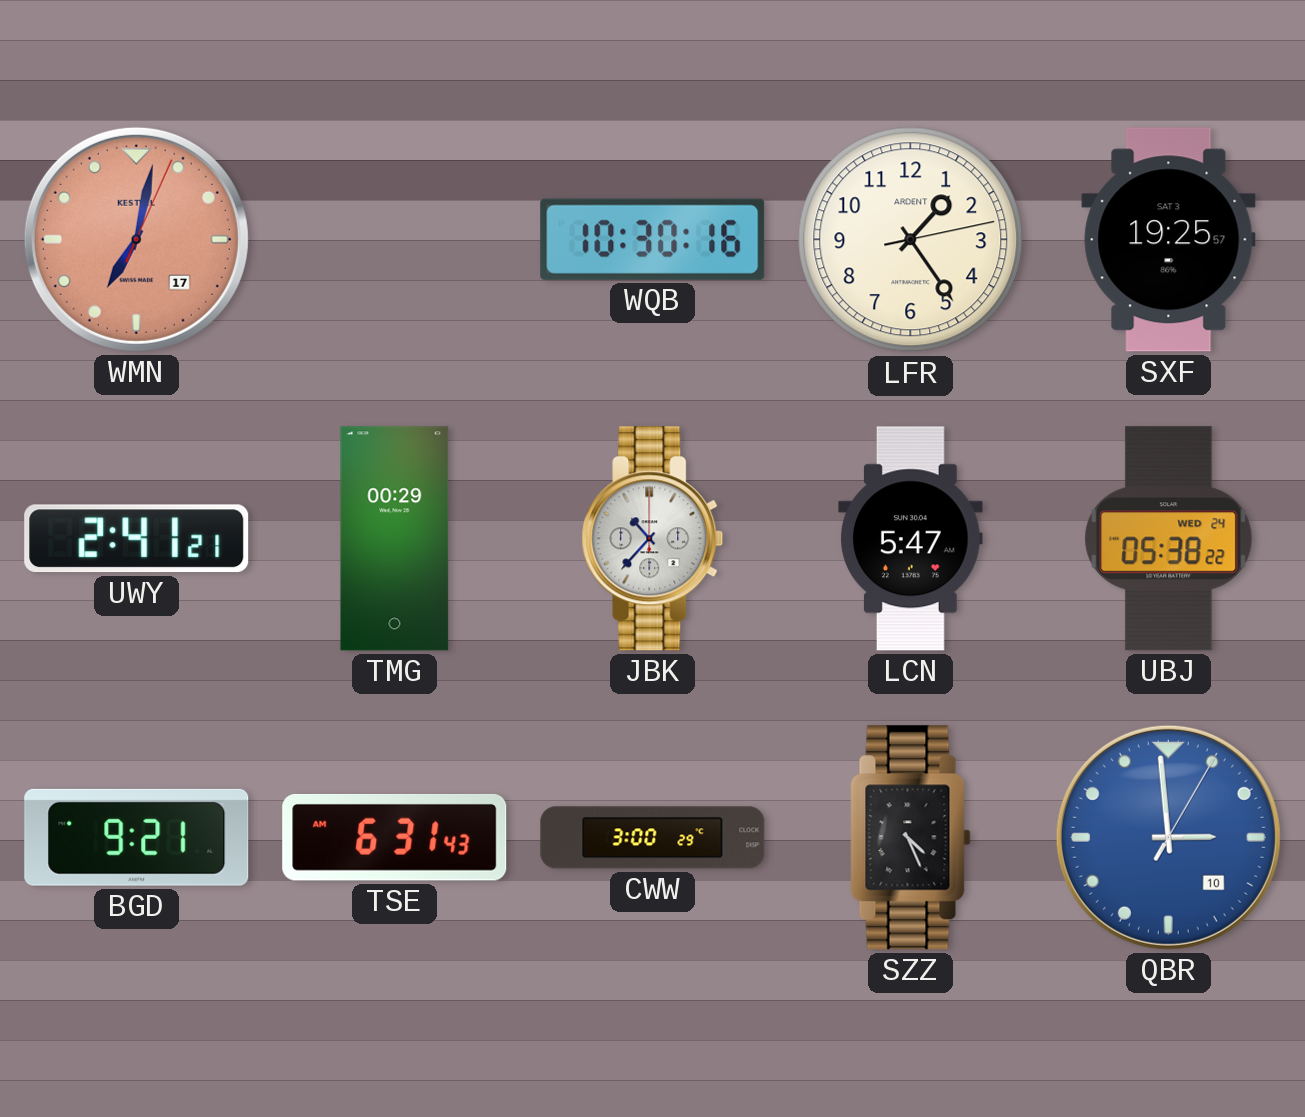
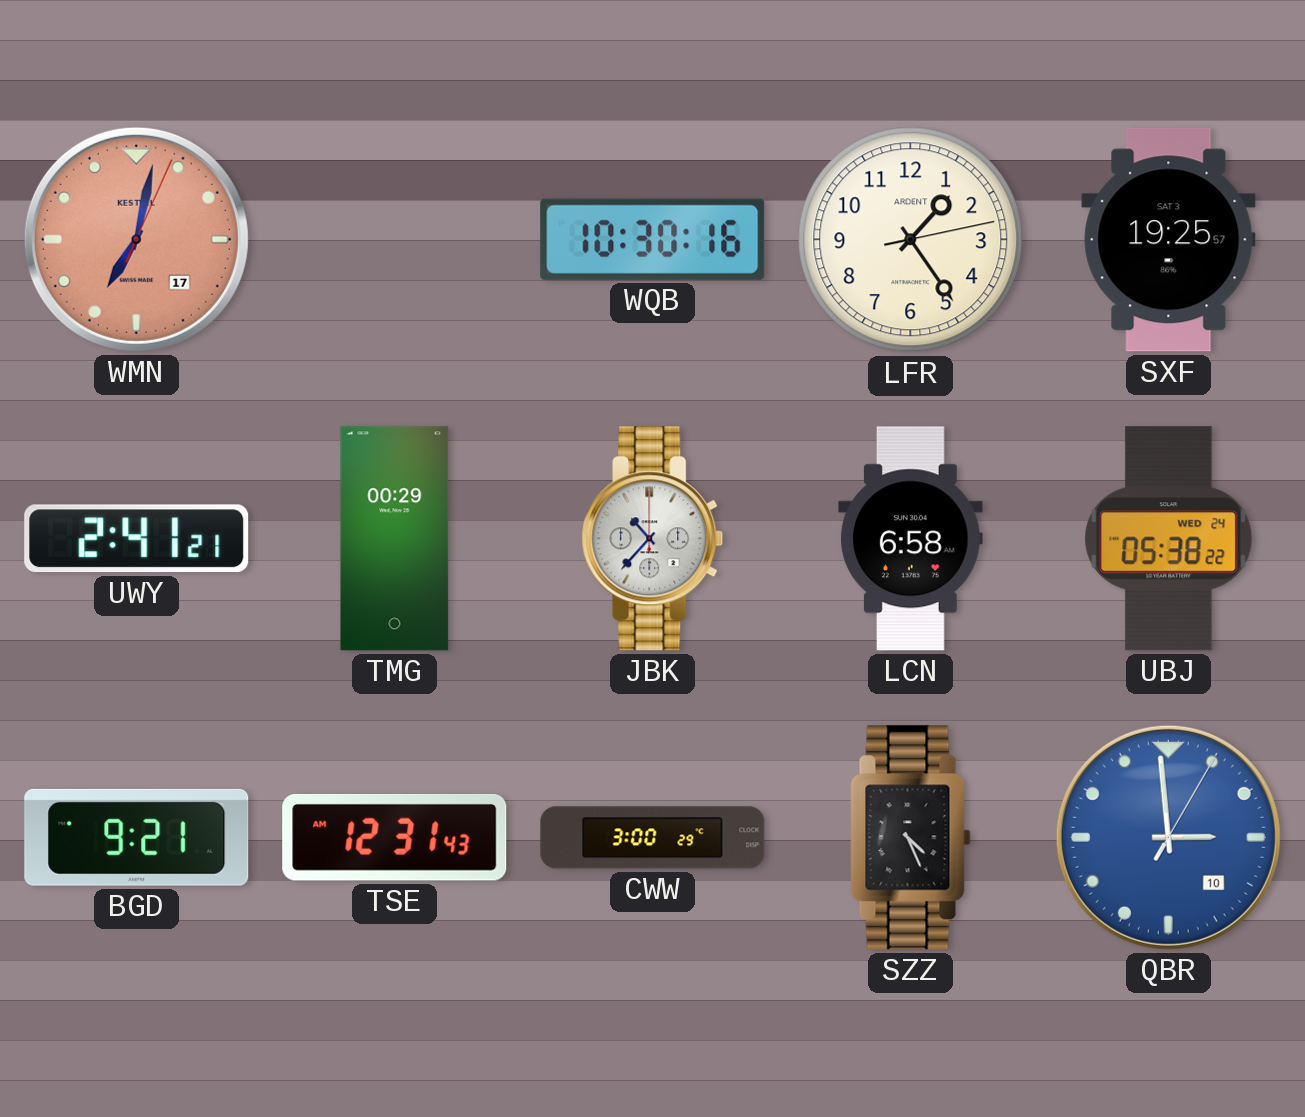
LCN: 5:47 -> 6:58 (911, 539)
TSE: 6:31 -> 12:31 (395, 837)
